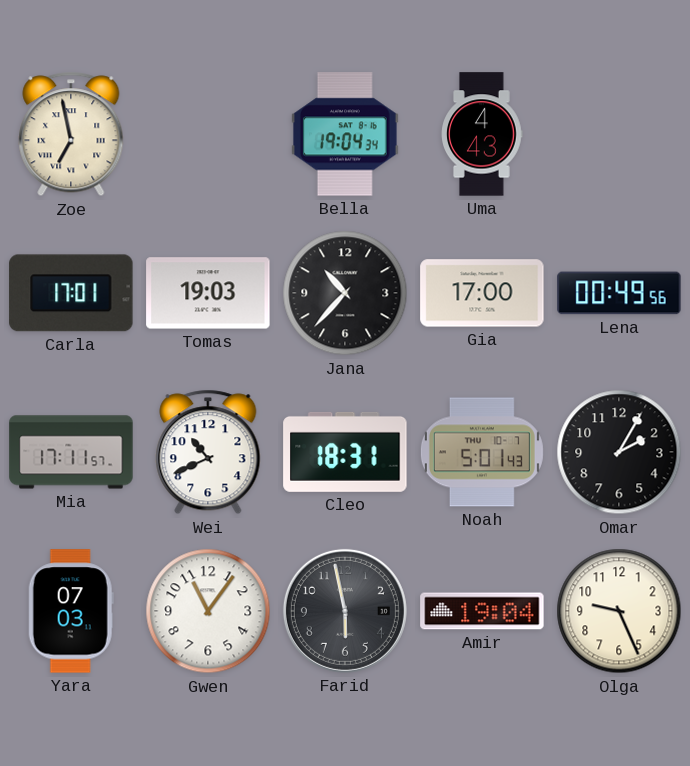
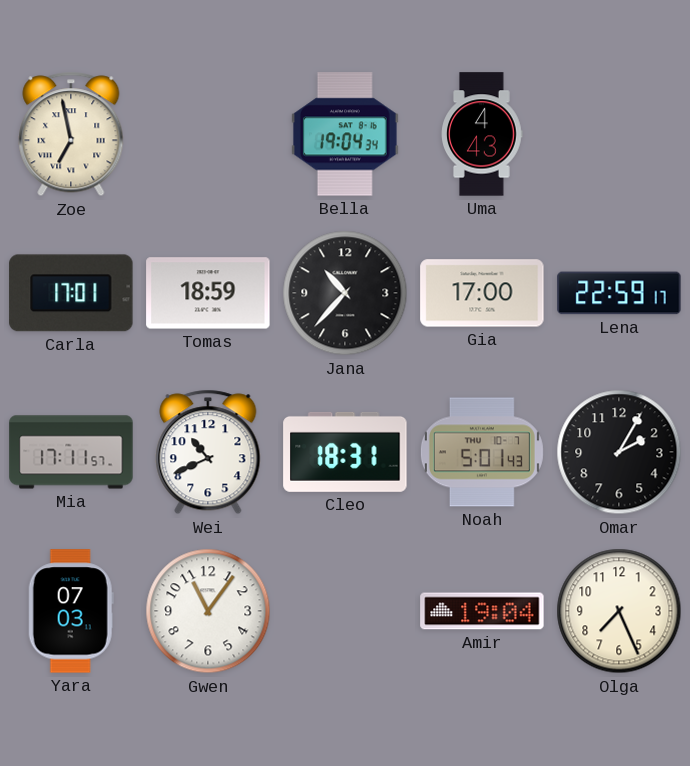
Tomas: 19:03 -> 18:59 (208, 293)
Lena: 00:49 -> 22:59 (619, 293)
Farid: 5:58 -> none (345, 611)
Olga: 9:26 -> 7:26 (619, 611)
